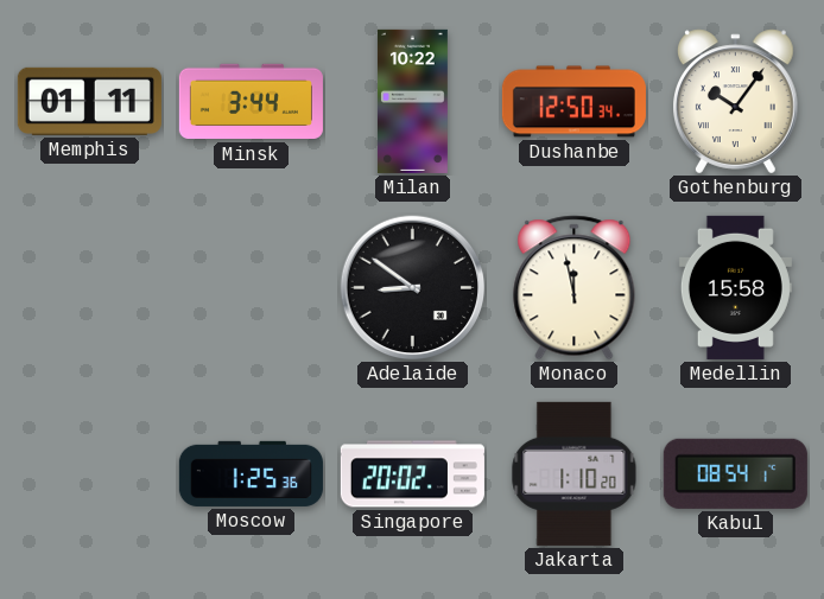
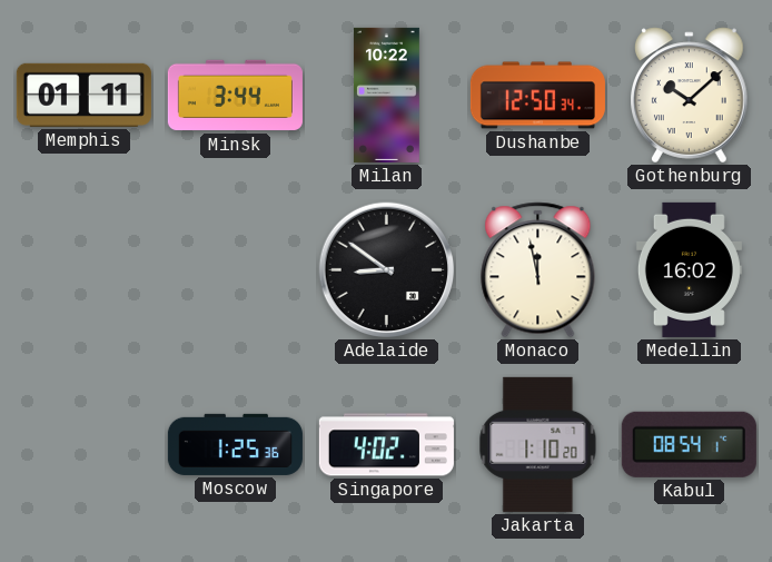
Gothenburg: 10:06 -> 10:08 (690, 96)
Medellin: 15:58 -> 16:02 (689, 269)
Singapore: 20:02 -> 4:02 (386, 445)
